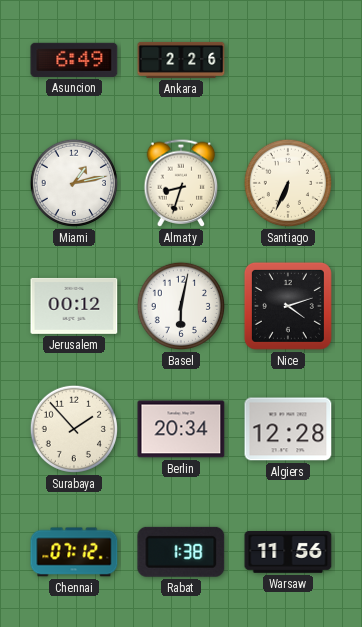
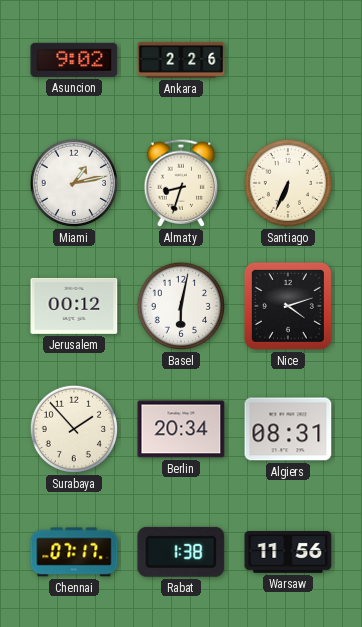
Asuncion: 6:49 -> 9:02 (74, 60)
Algiers: 12:28 -> 08:31 (288, 429)
Chennai: 07:12 -> 07:17 (74, 552)
